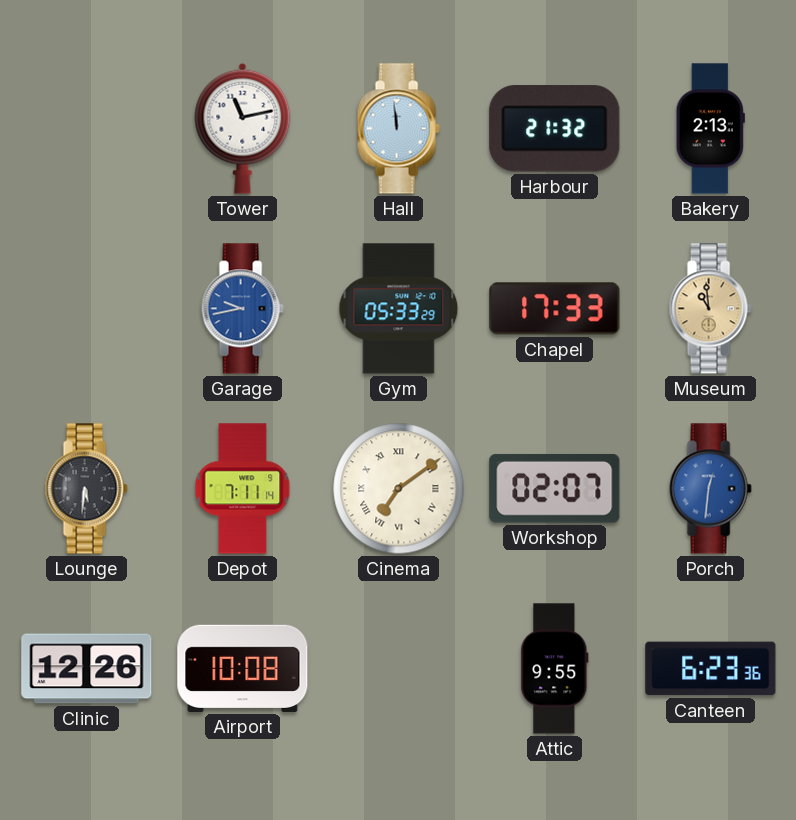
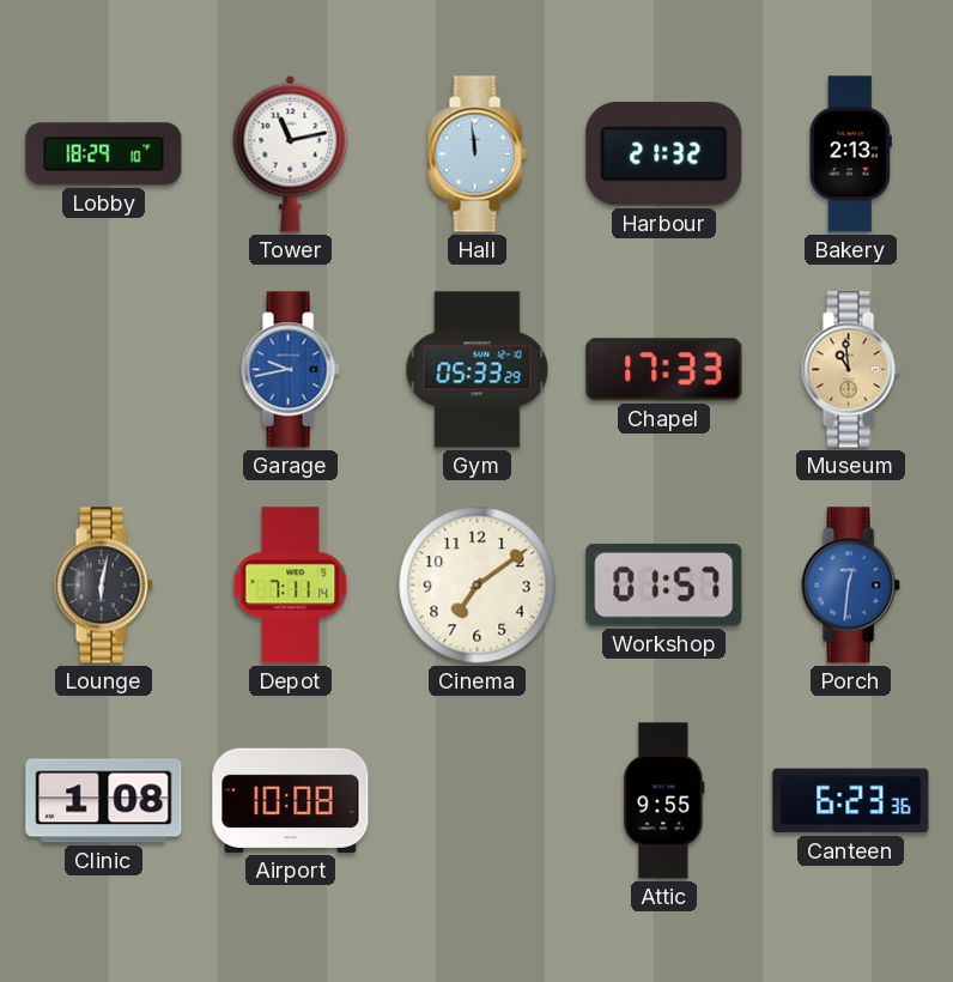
Lobby: none -> 18:29 (104, 154)
Lounge: 5:31 -> 6:02 (103, 586)
Cinema numerals: Roman -> Arabic (478, 586)
Workshop: 02:07 -> 01:57 (664, 584)
Clinic: 12:26 -> 1:08 (104, 801)
